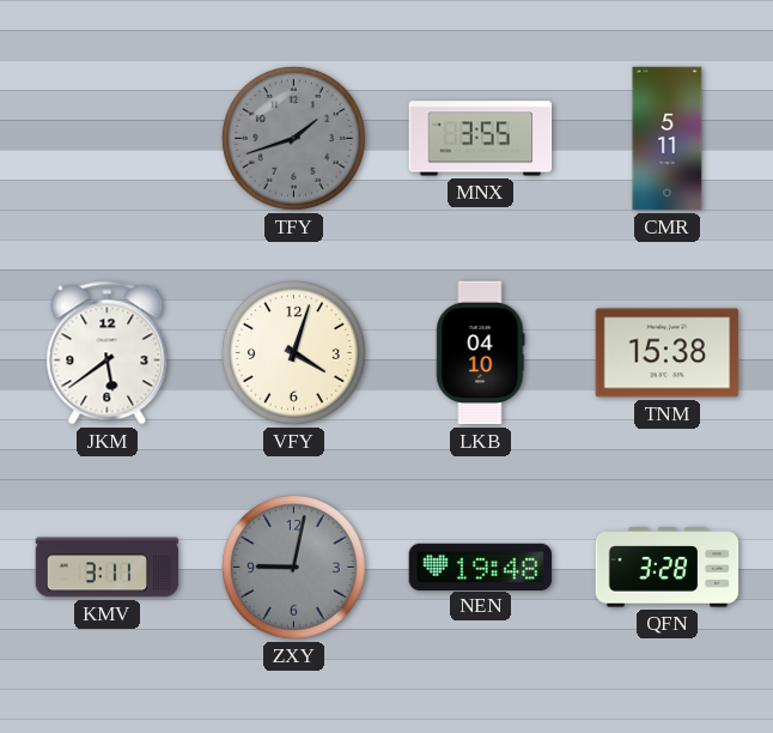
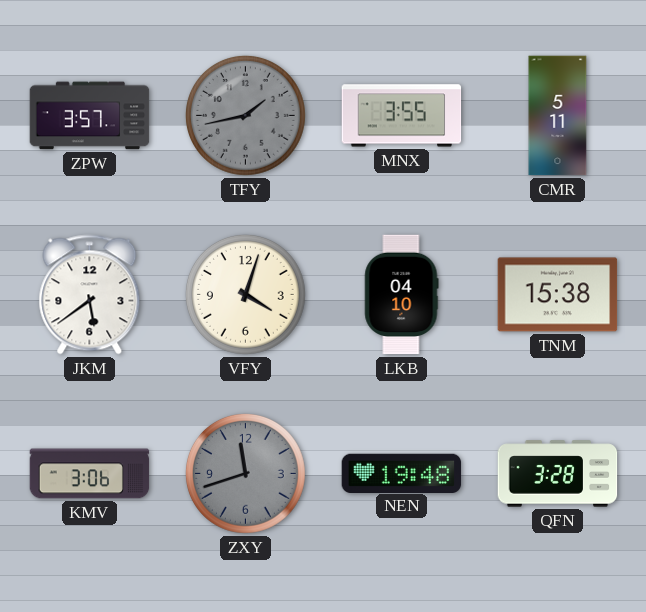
ZPW: none -> 3:57 (90, 116)
TFY: 1:42 -> 1:43 (245, 115)
KMV: 3:11 -> 3:06 (90, 474)
ZXY: 9:02 -> 11:42 (245, 473)
